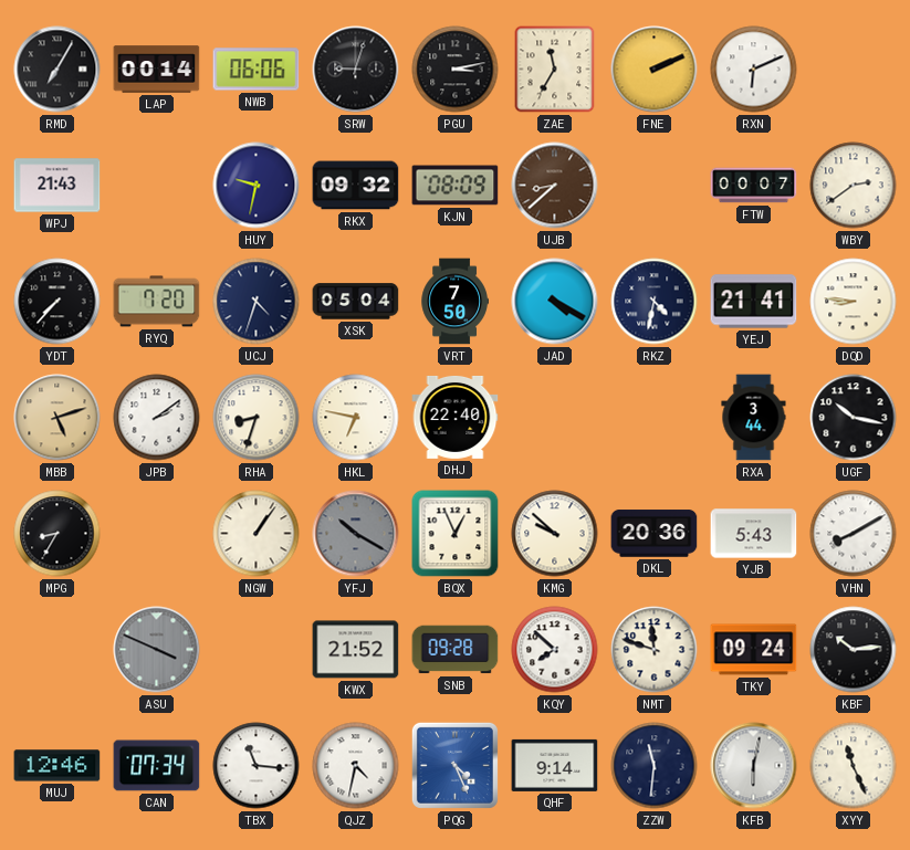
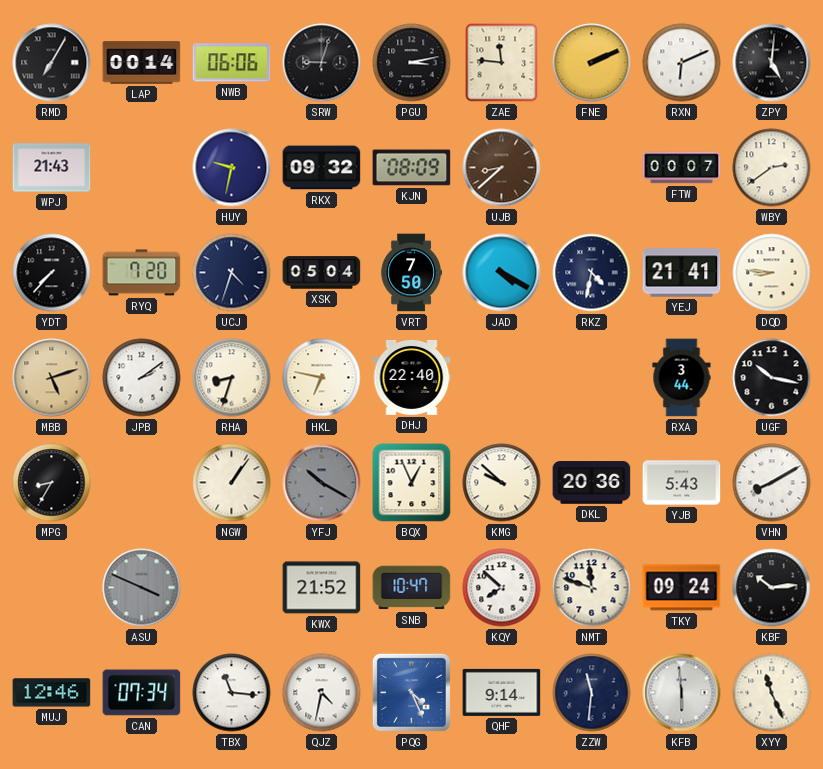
ZAE: 11:35 -> 11:46 (502, 63)
ZPY: none -> 5:01 (772, 63)
SNB: 09:28 -> 10:47 (412, 588)
KFB: 6:02 -> 5:59 (682, 693)
